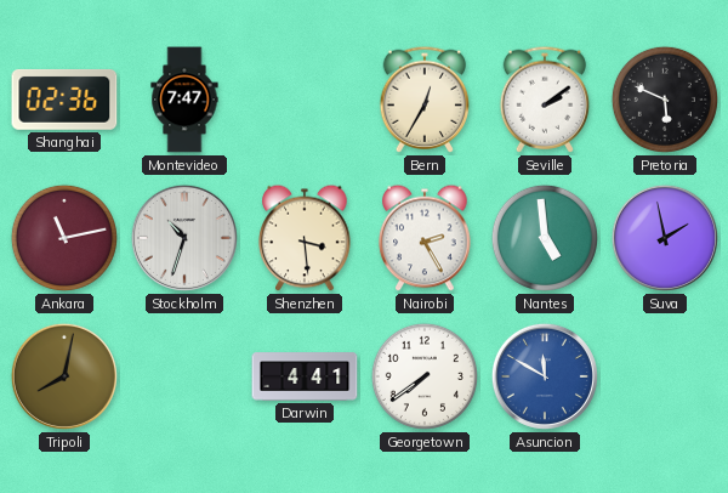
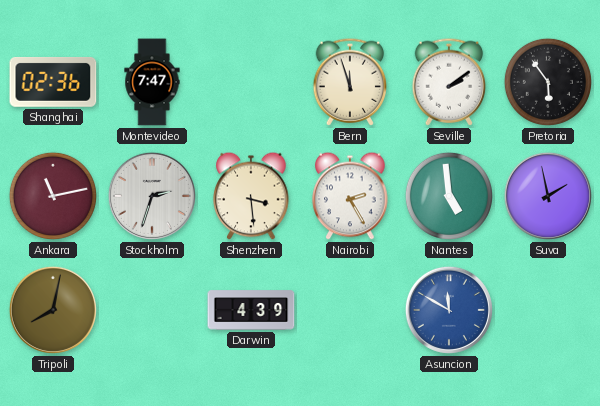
Bern: 12:35 -> 11:57 (350, 82)
Pretoria: 5:49 -> 5:54 (548, 82)
Stockholm: 10:33 -> 2:33 (152, 196)
Darwin: 4:41 -> 4:39 (251, 310)
Georgetown: 7:39 -> none (425, 376)
